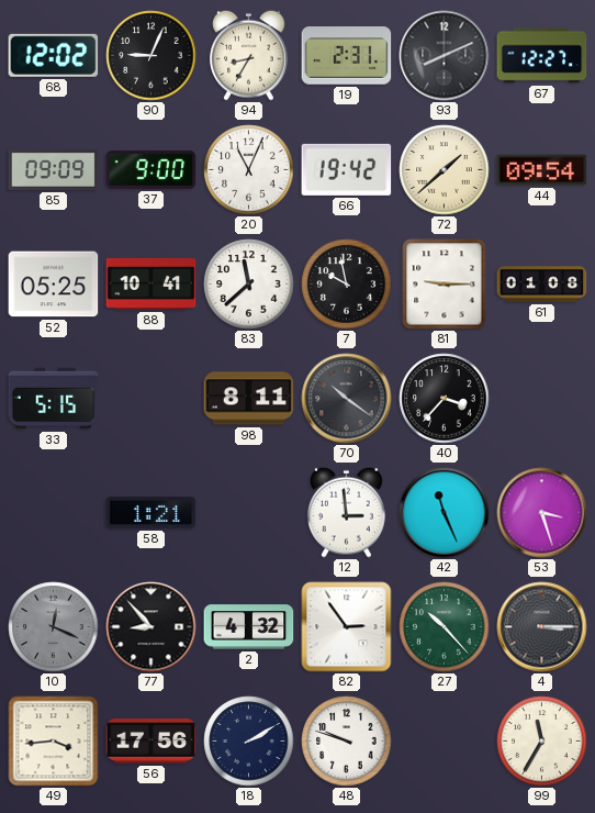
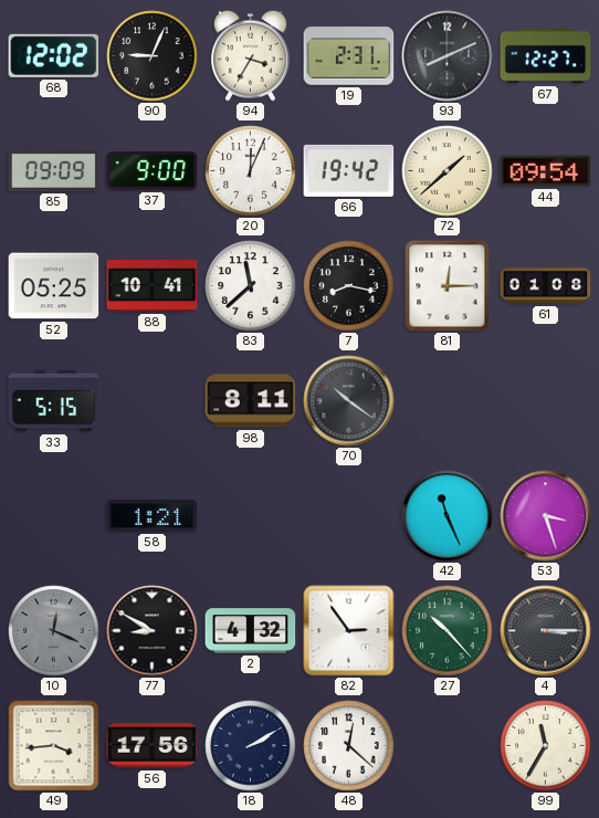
94: 8:35 -> 3:35 (251, 55)
20: 11:04 -> 12:04 (251, 171)
7: 9:58 -> 8:17 (349, 286)
81: 9:15 -> 12:15 (448, 286)
40: 3:37 -> none (445, 399)
12: 2:59 -> none (347, 512)
77: 8:53 -> 8:50 (153, 631)
48: 9:48 -> 12:22 (349, 746)
